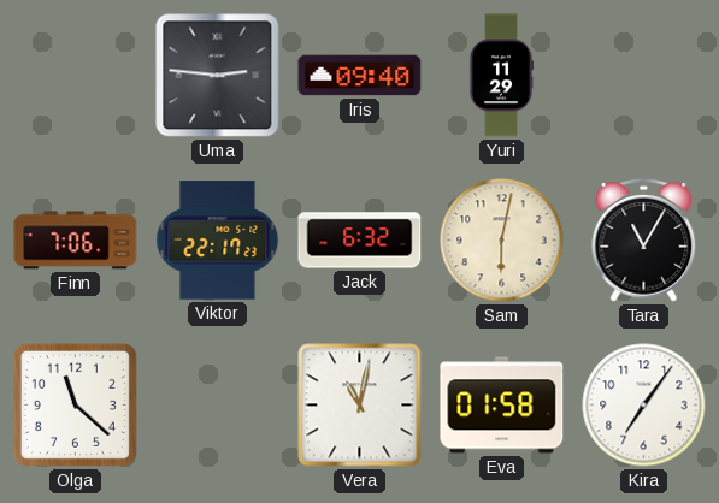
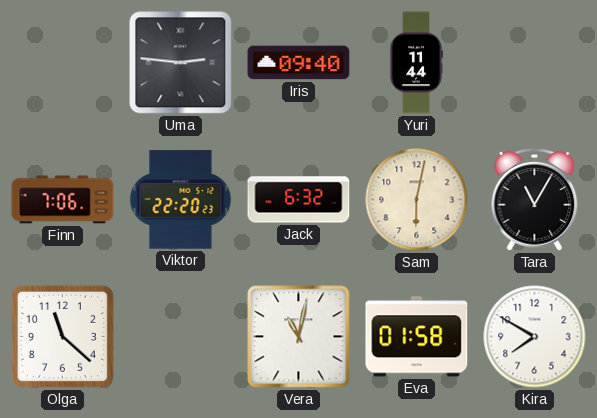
Yuri: 11:29 -> 11:44 (416, 63)
Viktor: 22:17 -> 22:20 (181, 200)
Kira: 7:06 -> 7:50 (535, 337)
